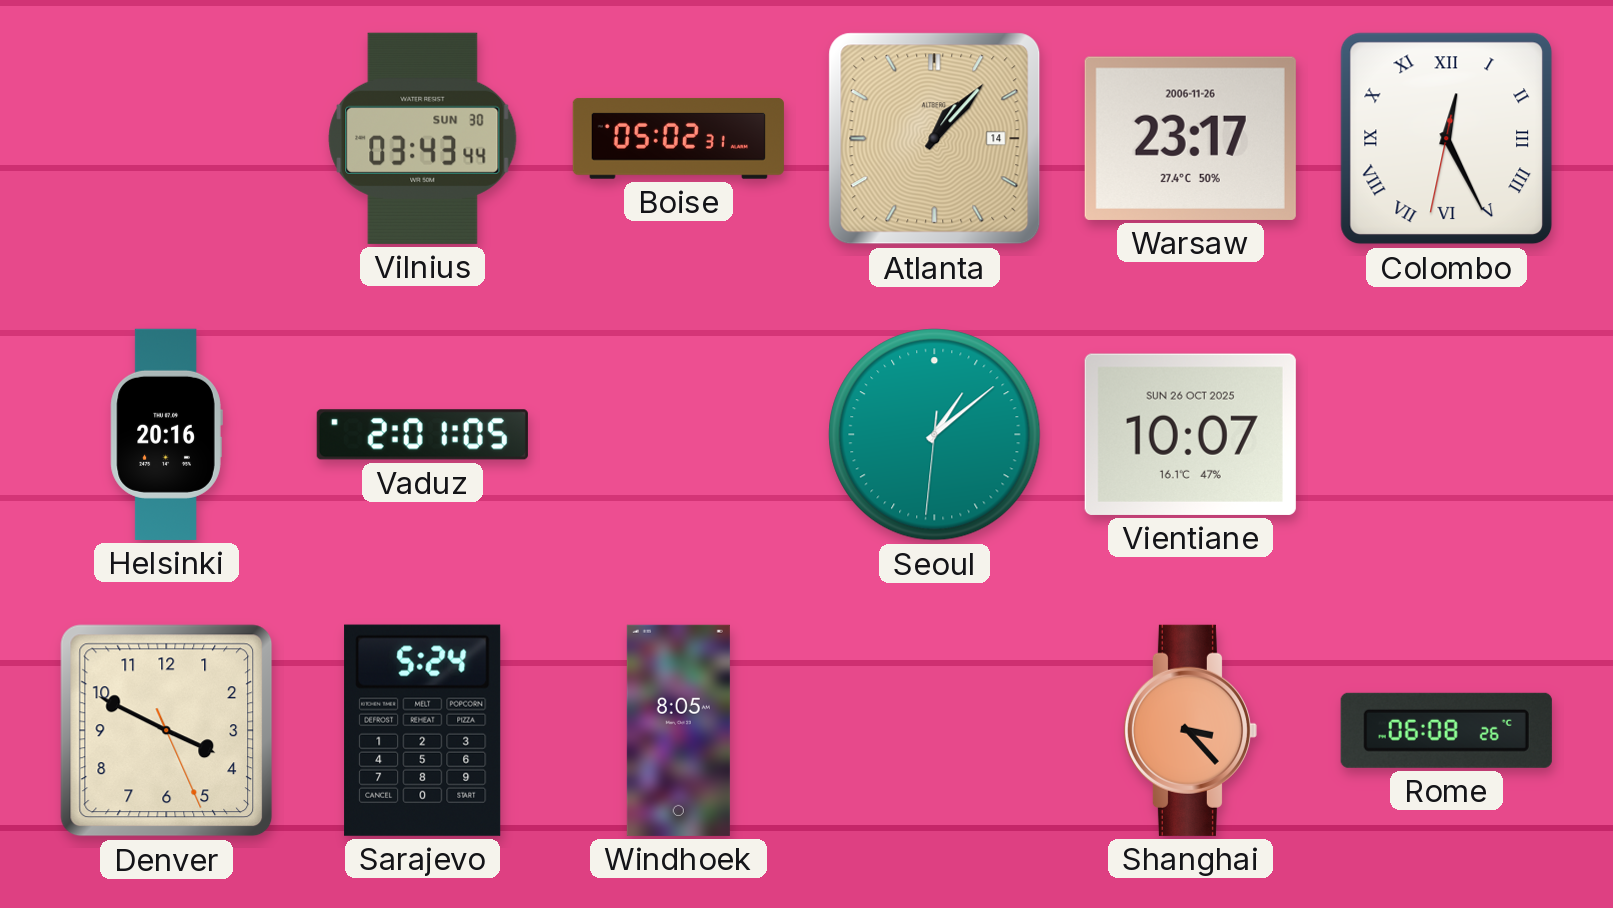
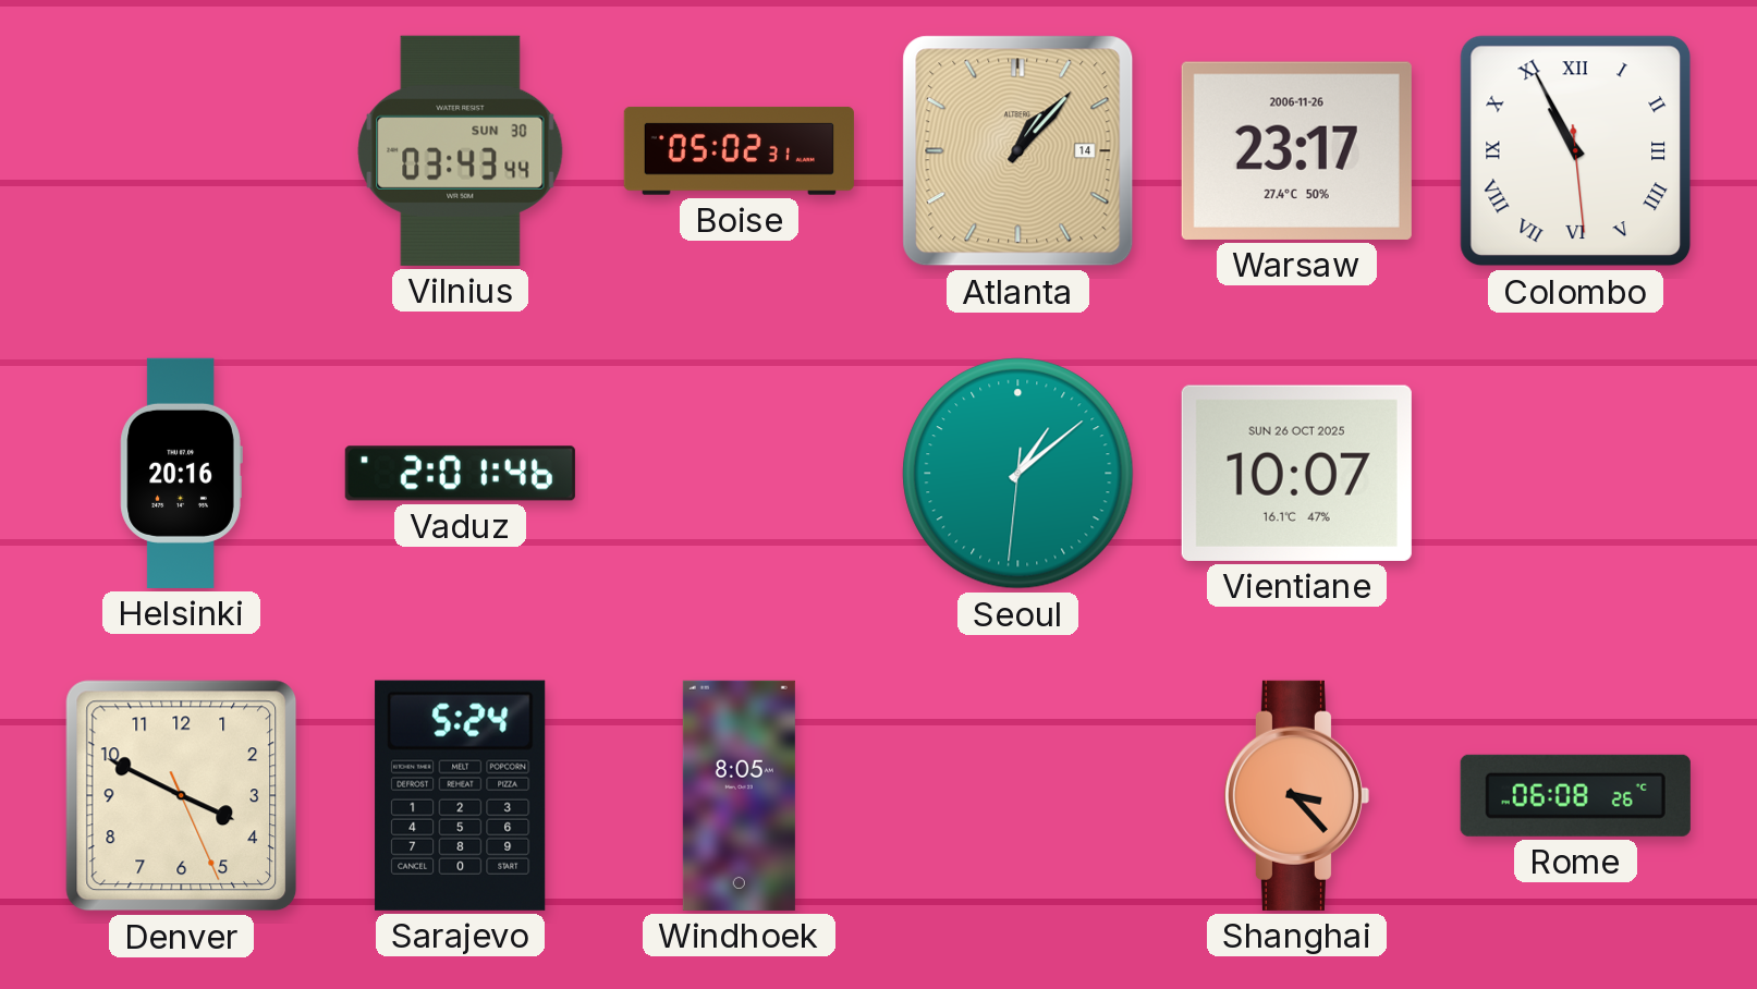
Colombo: 12:25 -> 10:55 (1576, 151)
Vaduz: 2:01:05 -> 2:01:46 (460, 474)
